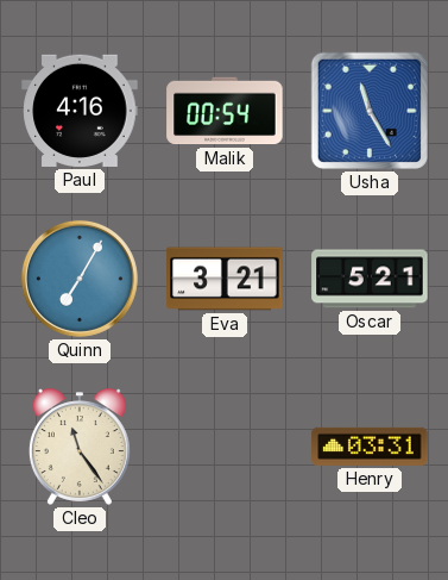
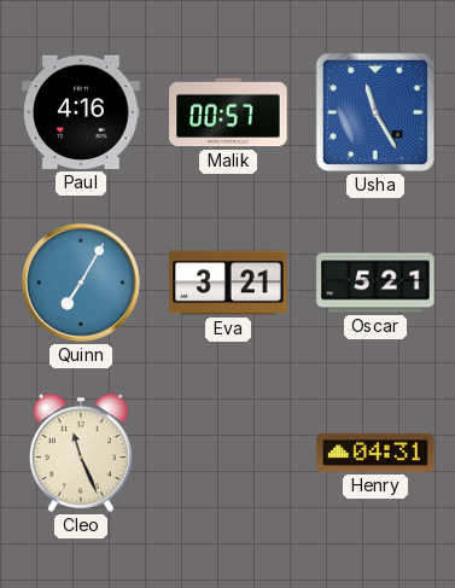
Malik: 00:54 -> 00:57 (228, 112)
Cleo: 11:24 -> 11:26 (81, 453)
Henry: 03:31 -> 04:31 (375, 453)
